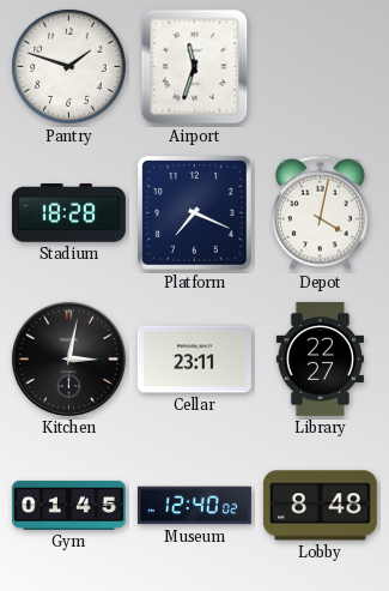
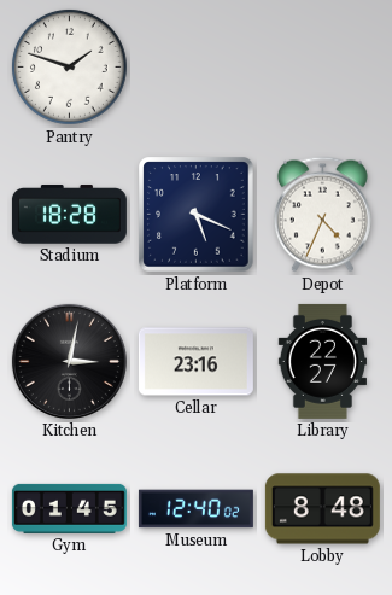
Airport: 11:33 -> none (195, 67)
Platform: 7:19 -> 5:19 (197, 215)
Depot: 4:02 -> 4:34 (322, 215)
Cellar: 23:11 -> 23:16 (195, 362)
